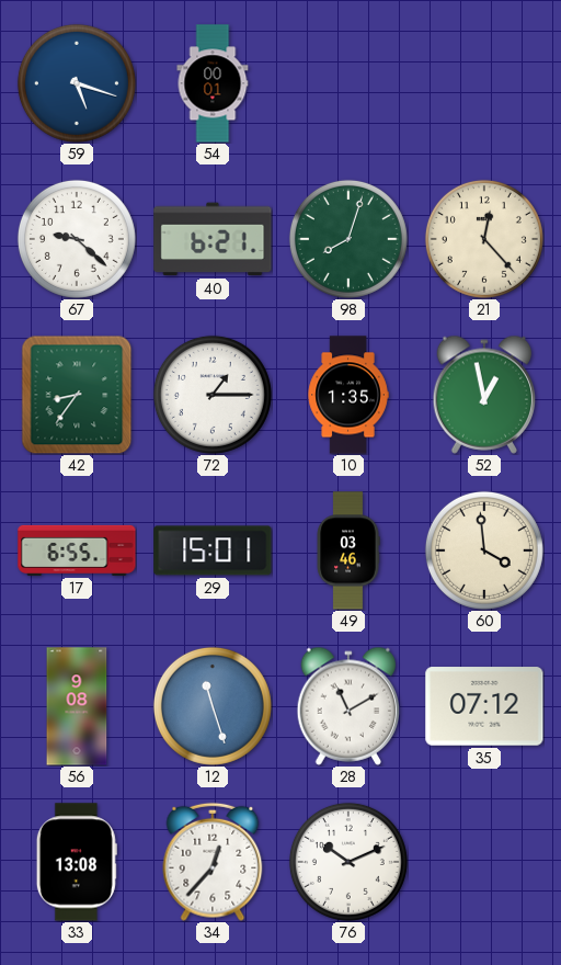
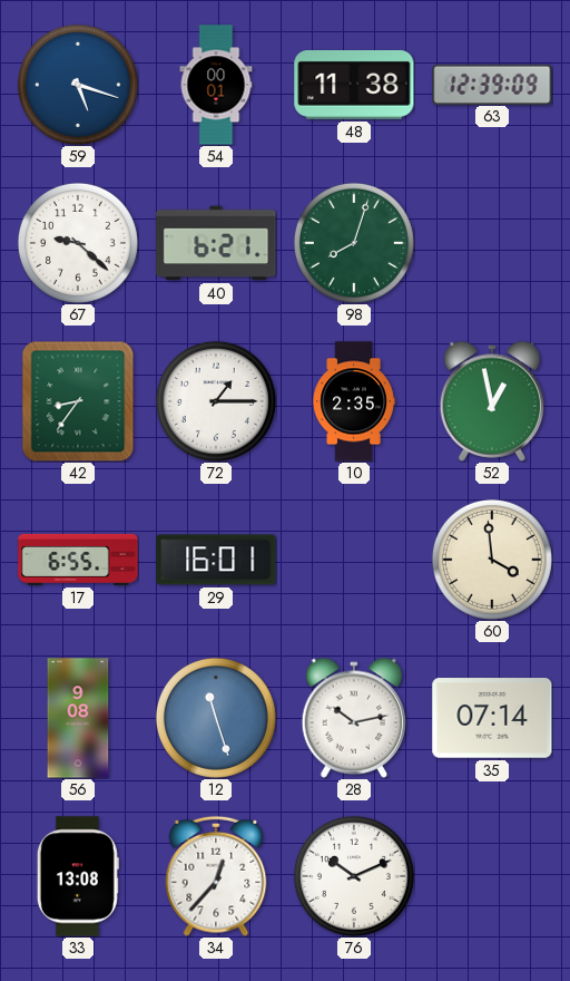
48: none -> 11:38 (354, 86)
63: none -> 12:39 (492, 84)
21: 12:23 -> none (484, 239)
10: 1:35 -> 2:35 (354, 401)
29: 15:01 -> 16:01 (216, 560)
49: 03:46 -> none (348, 550)
28: 11:10 -> 10:13 (354, 718)
35: 07:12 -> 07:14 (492, 718)
